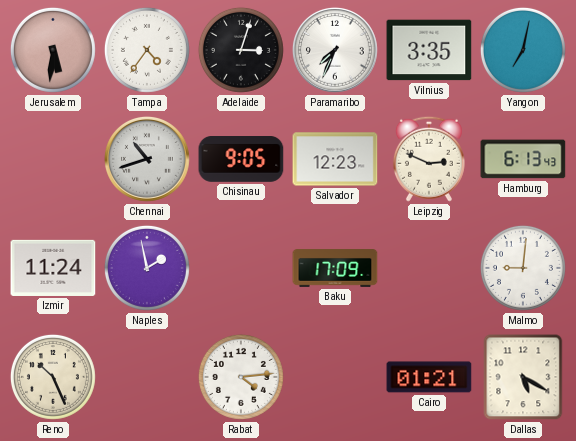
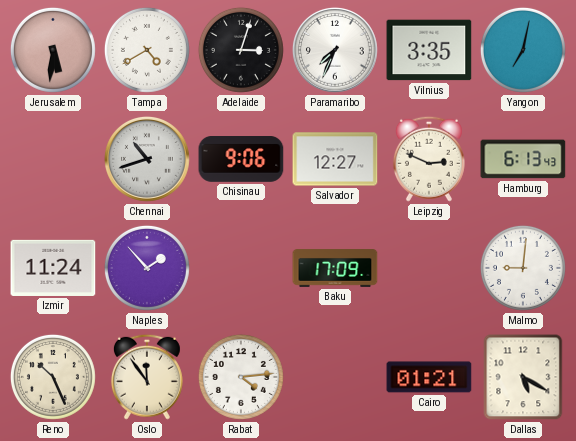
Tampa: 4:36 -> 4:40 (147, 50)
Chisinau: 9:05 -> 9:06 (241, 160)
Salvador: 12:23 -> 12:27 (335, 159)
Naples: 1:58 -> 1:53 (147, 268)
Oslo: none -> 11:54 (147, 377)
